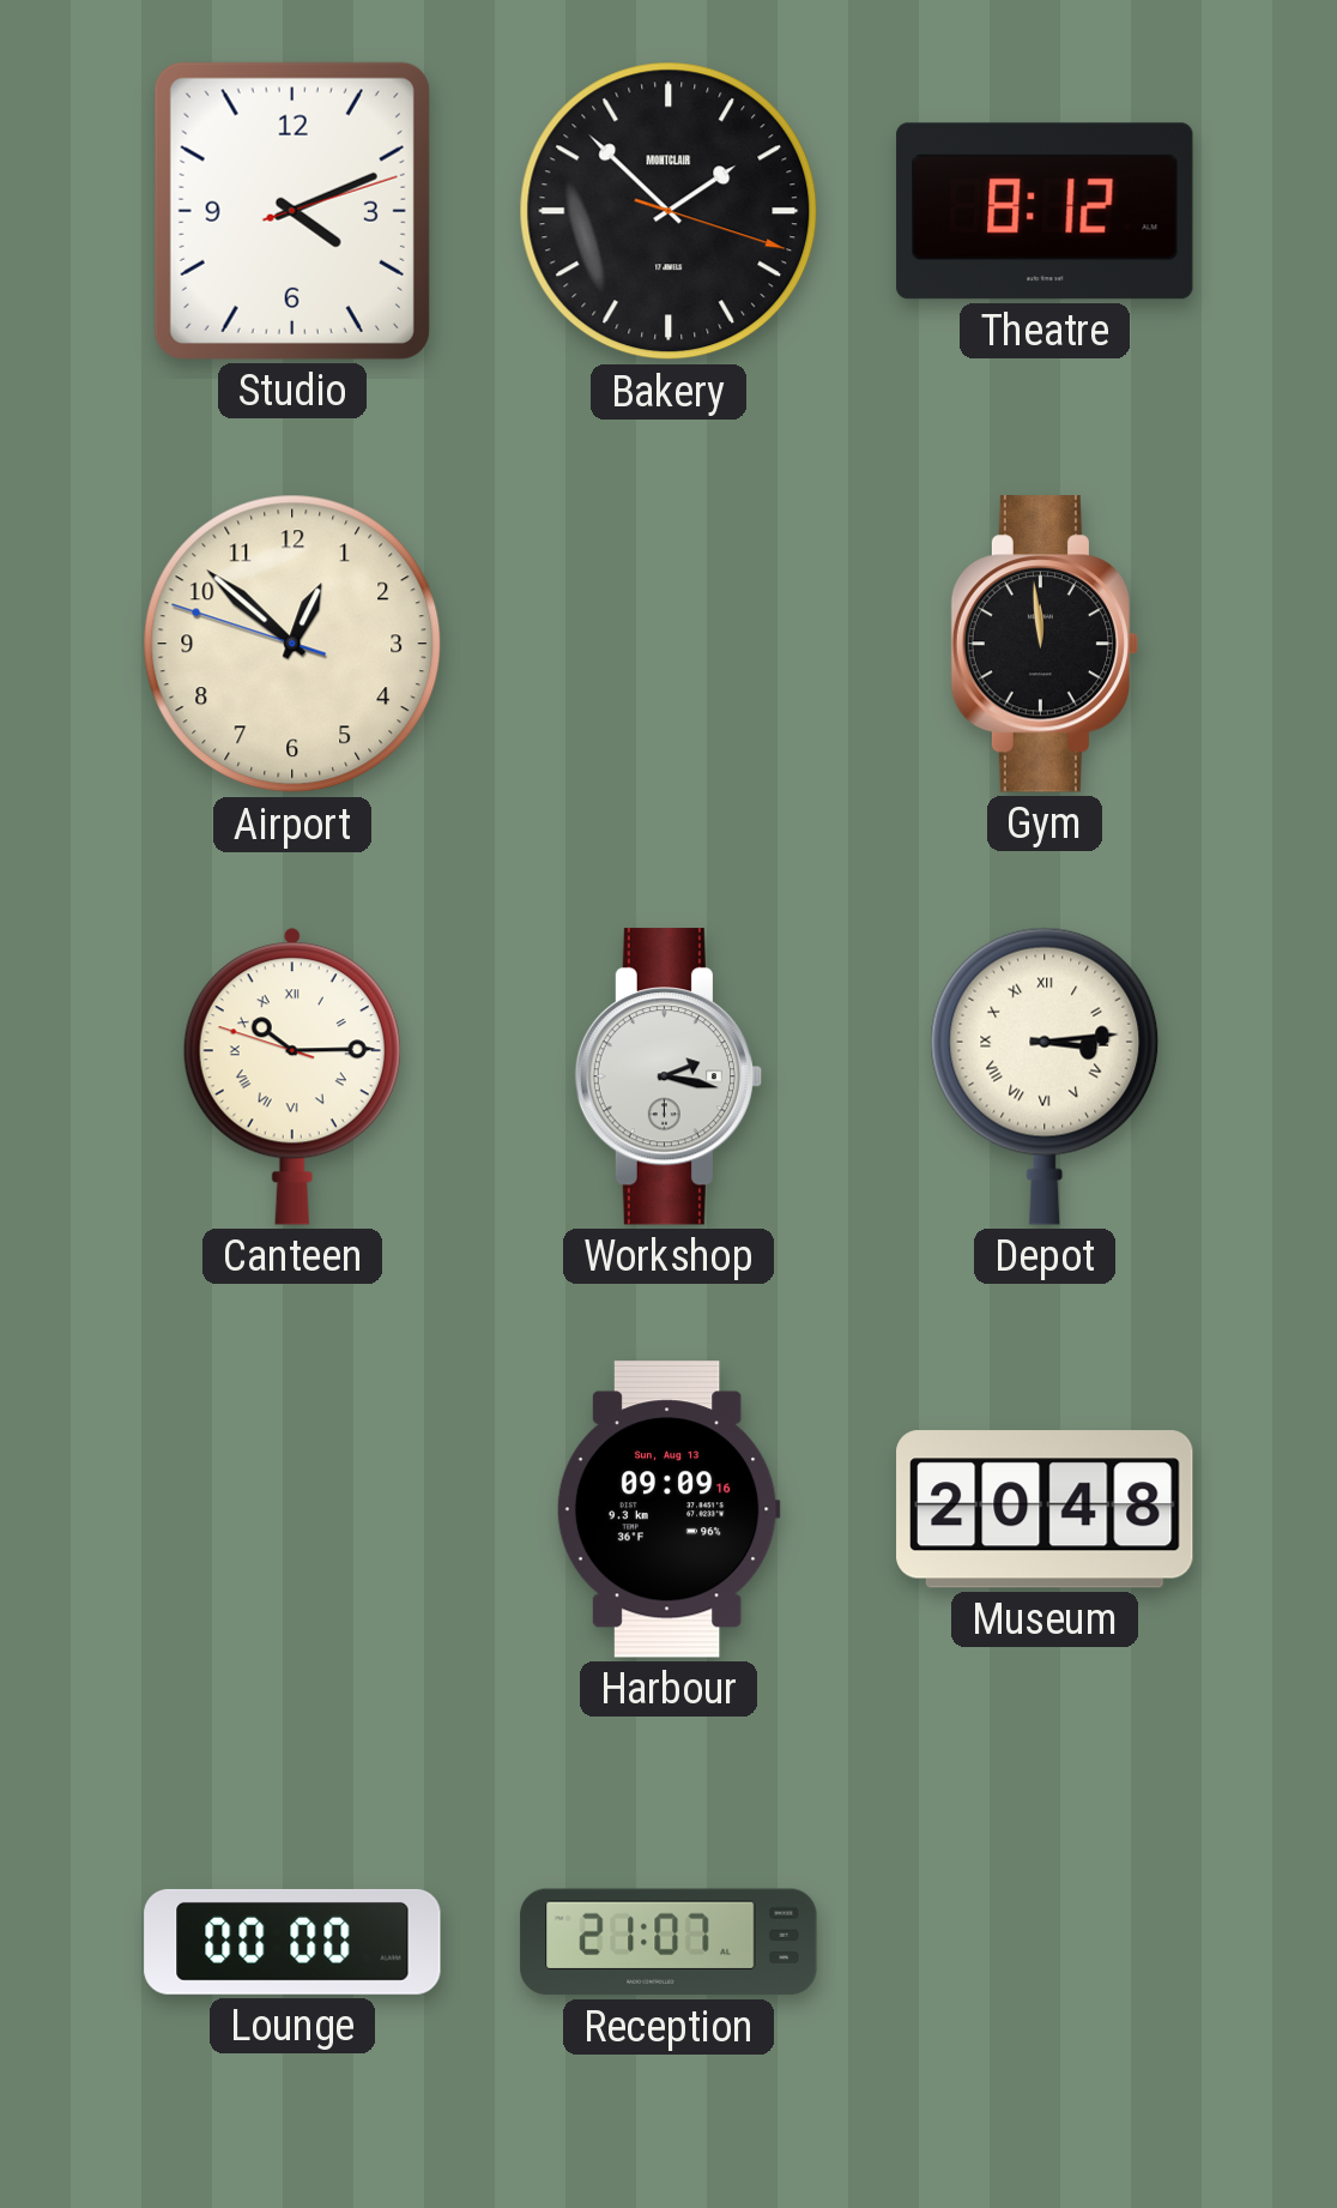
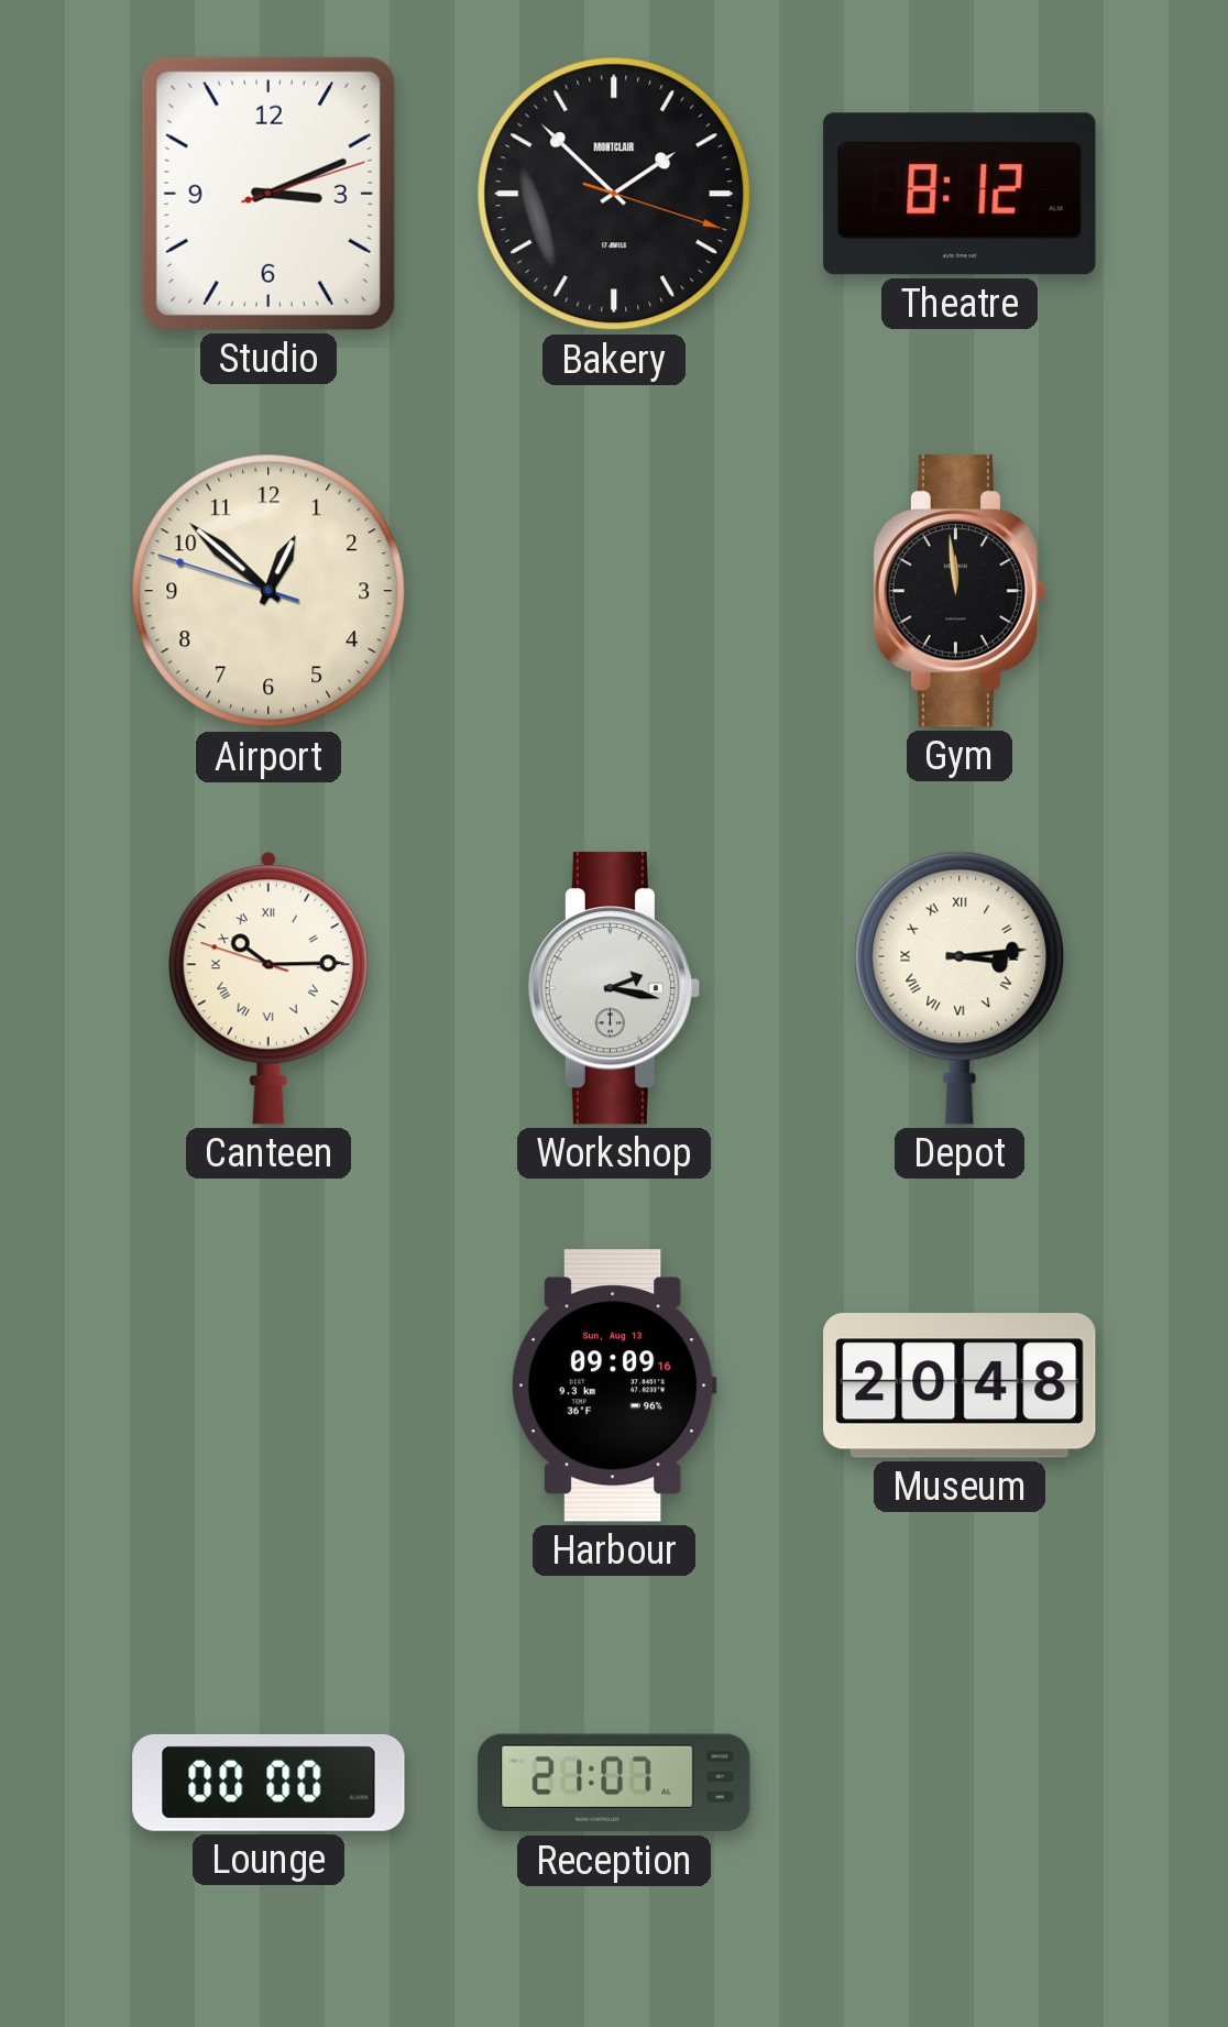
Studio: 4:11 -> 3:11 (268, 194)
